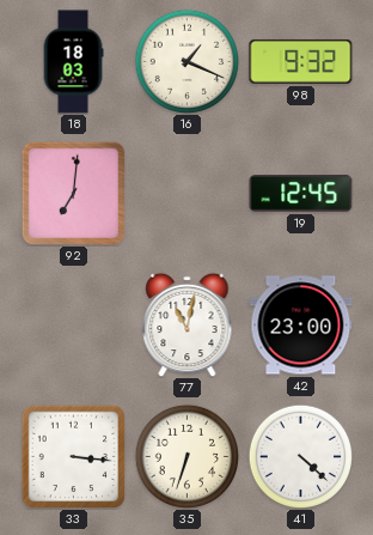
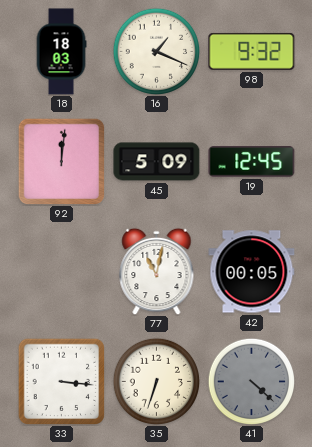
92: 7:01 -> 12:01 (61, 161)
45: none -> 5:09 (157, 162)
42: 23:00 -> 00:05 (252, 272)
41 dial: white -> grey (251, 381)
